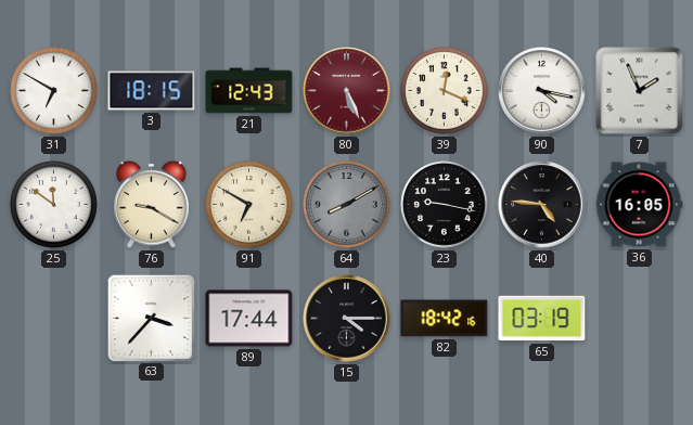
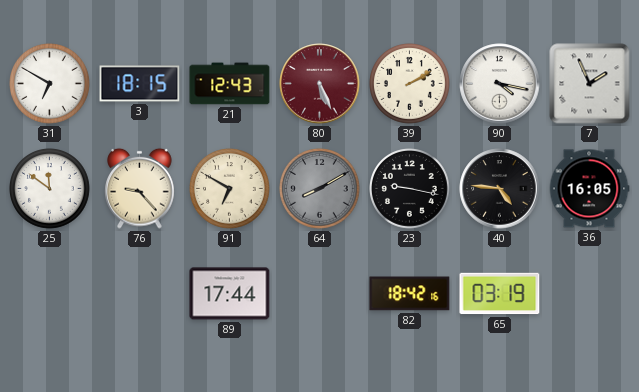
39: 12:19 -> 2:10 (410, 84)
76: 9:20 -> 9:23 (140, 188)
63: 3:37 -> none (151, 318)
15: 4:15 -> none (347, 319)
